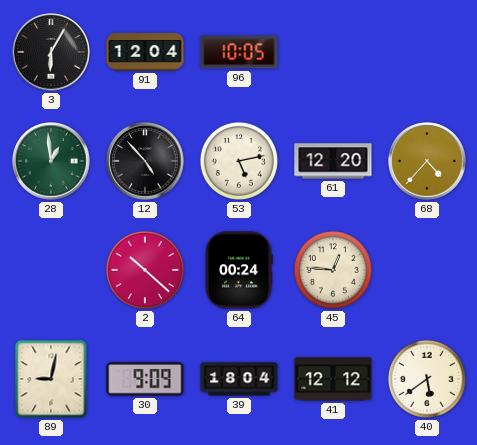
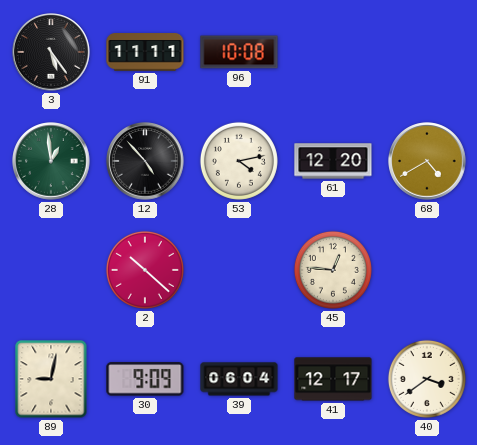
3: 6:05 -> 5:24 (51, 52)
91: 12:04 -> 11:11 (145, 52)
96: 10:05 -> 10:08 (239, 52)
53: 5:13 -> 4:13 (239, 161)
68: 4:37 -> 4:40 (427, 161)
64: 00:24 -> none (239, 270)
39: 18:04 -> 06:04 (239, 379)
41: 12:12 -> 12:17 (333, 379)
40: 5:39 -> 3:39 (427, 379)
